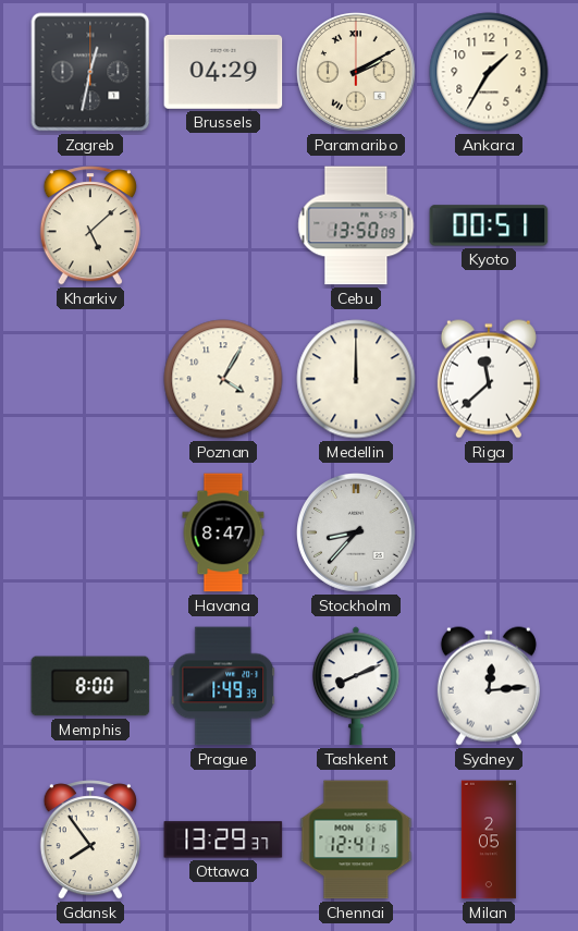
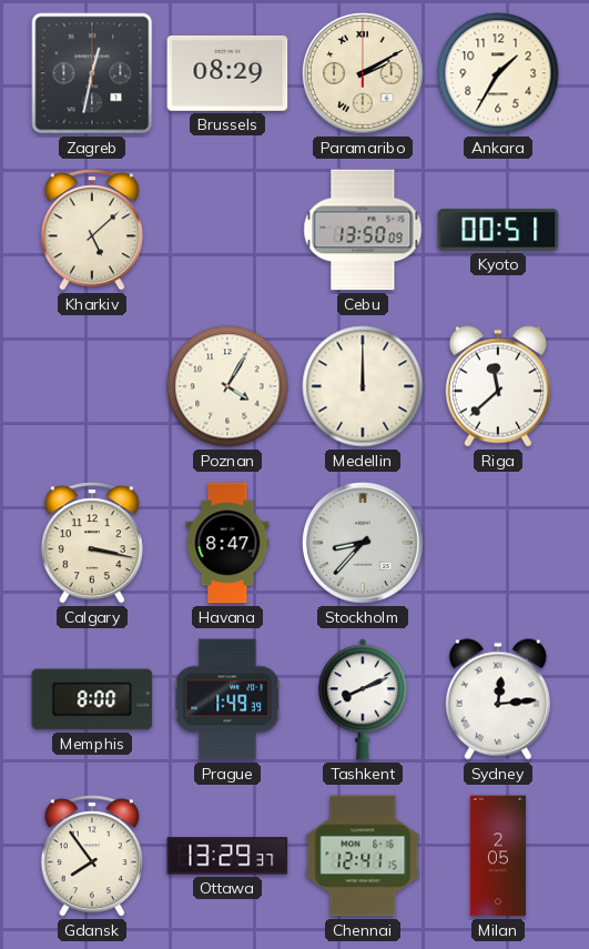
Brussels: 04:29 -> 08:29 (227, 73)
Calgary: none -> 3:17 (92, 543)
